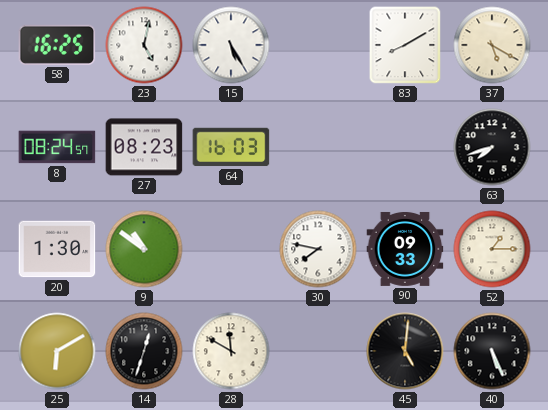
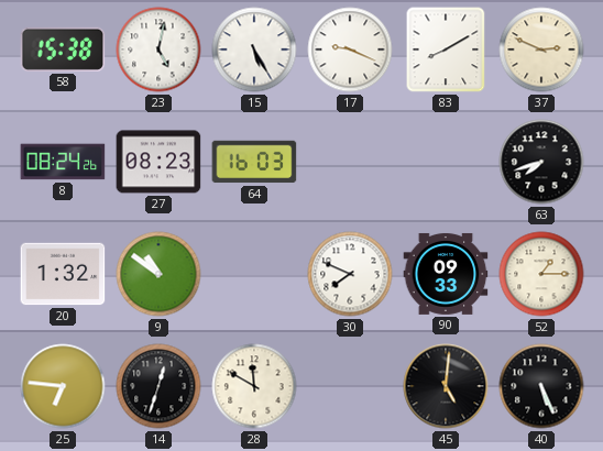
58: 16:25 -> 15:38 (63, 50)
17: none -> 9:19 (350, 50)
37: 5:20 -> 2:49 (541, 50)
8: 08:24:57 -> 08:24:26 (63, 162)
20: 1:30 -> 1:32 (63, 274)
30: 7:47 -> 7:49 (350, 274)
25: 6:10 -> 6:46 (63, 386)
